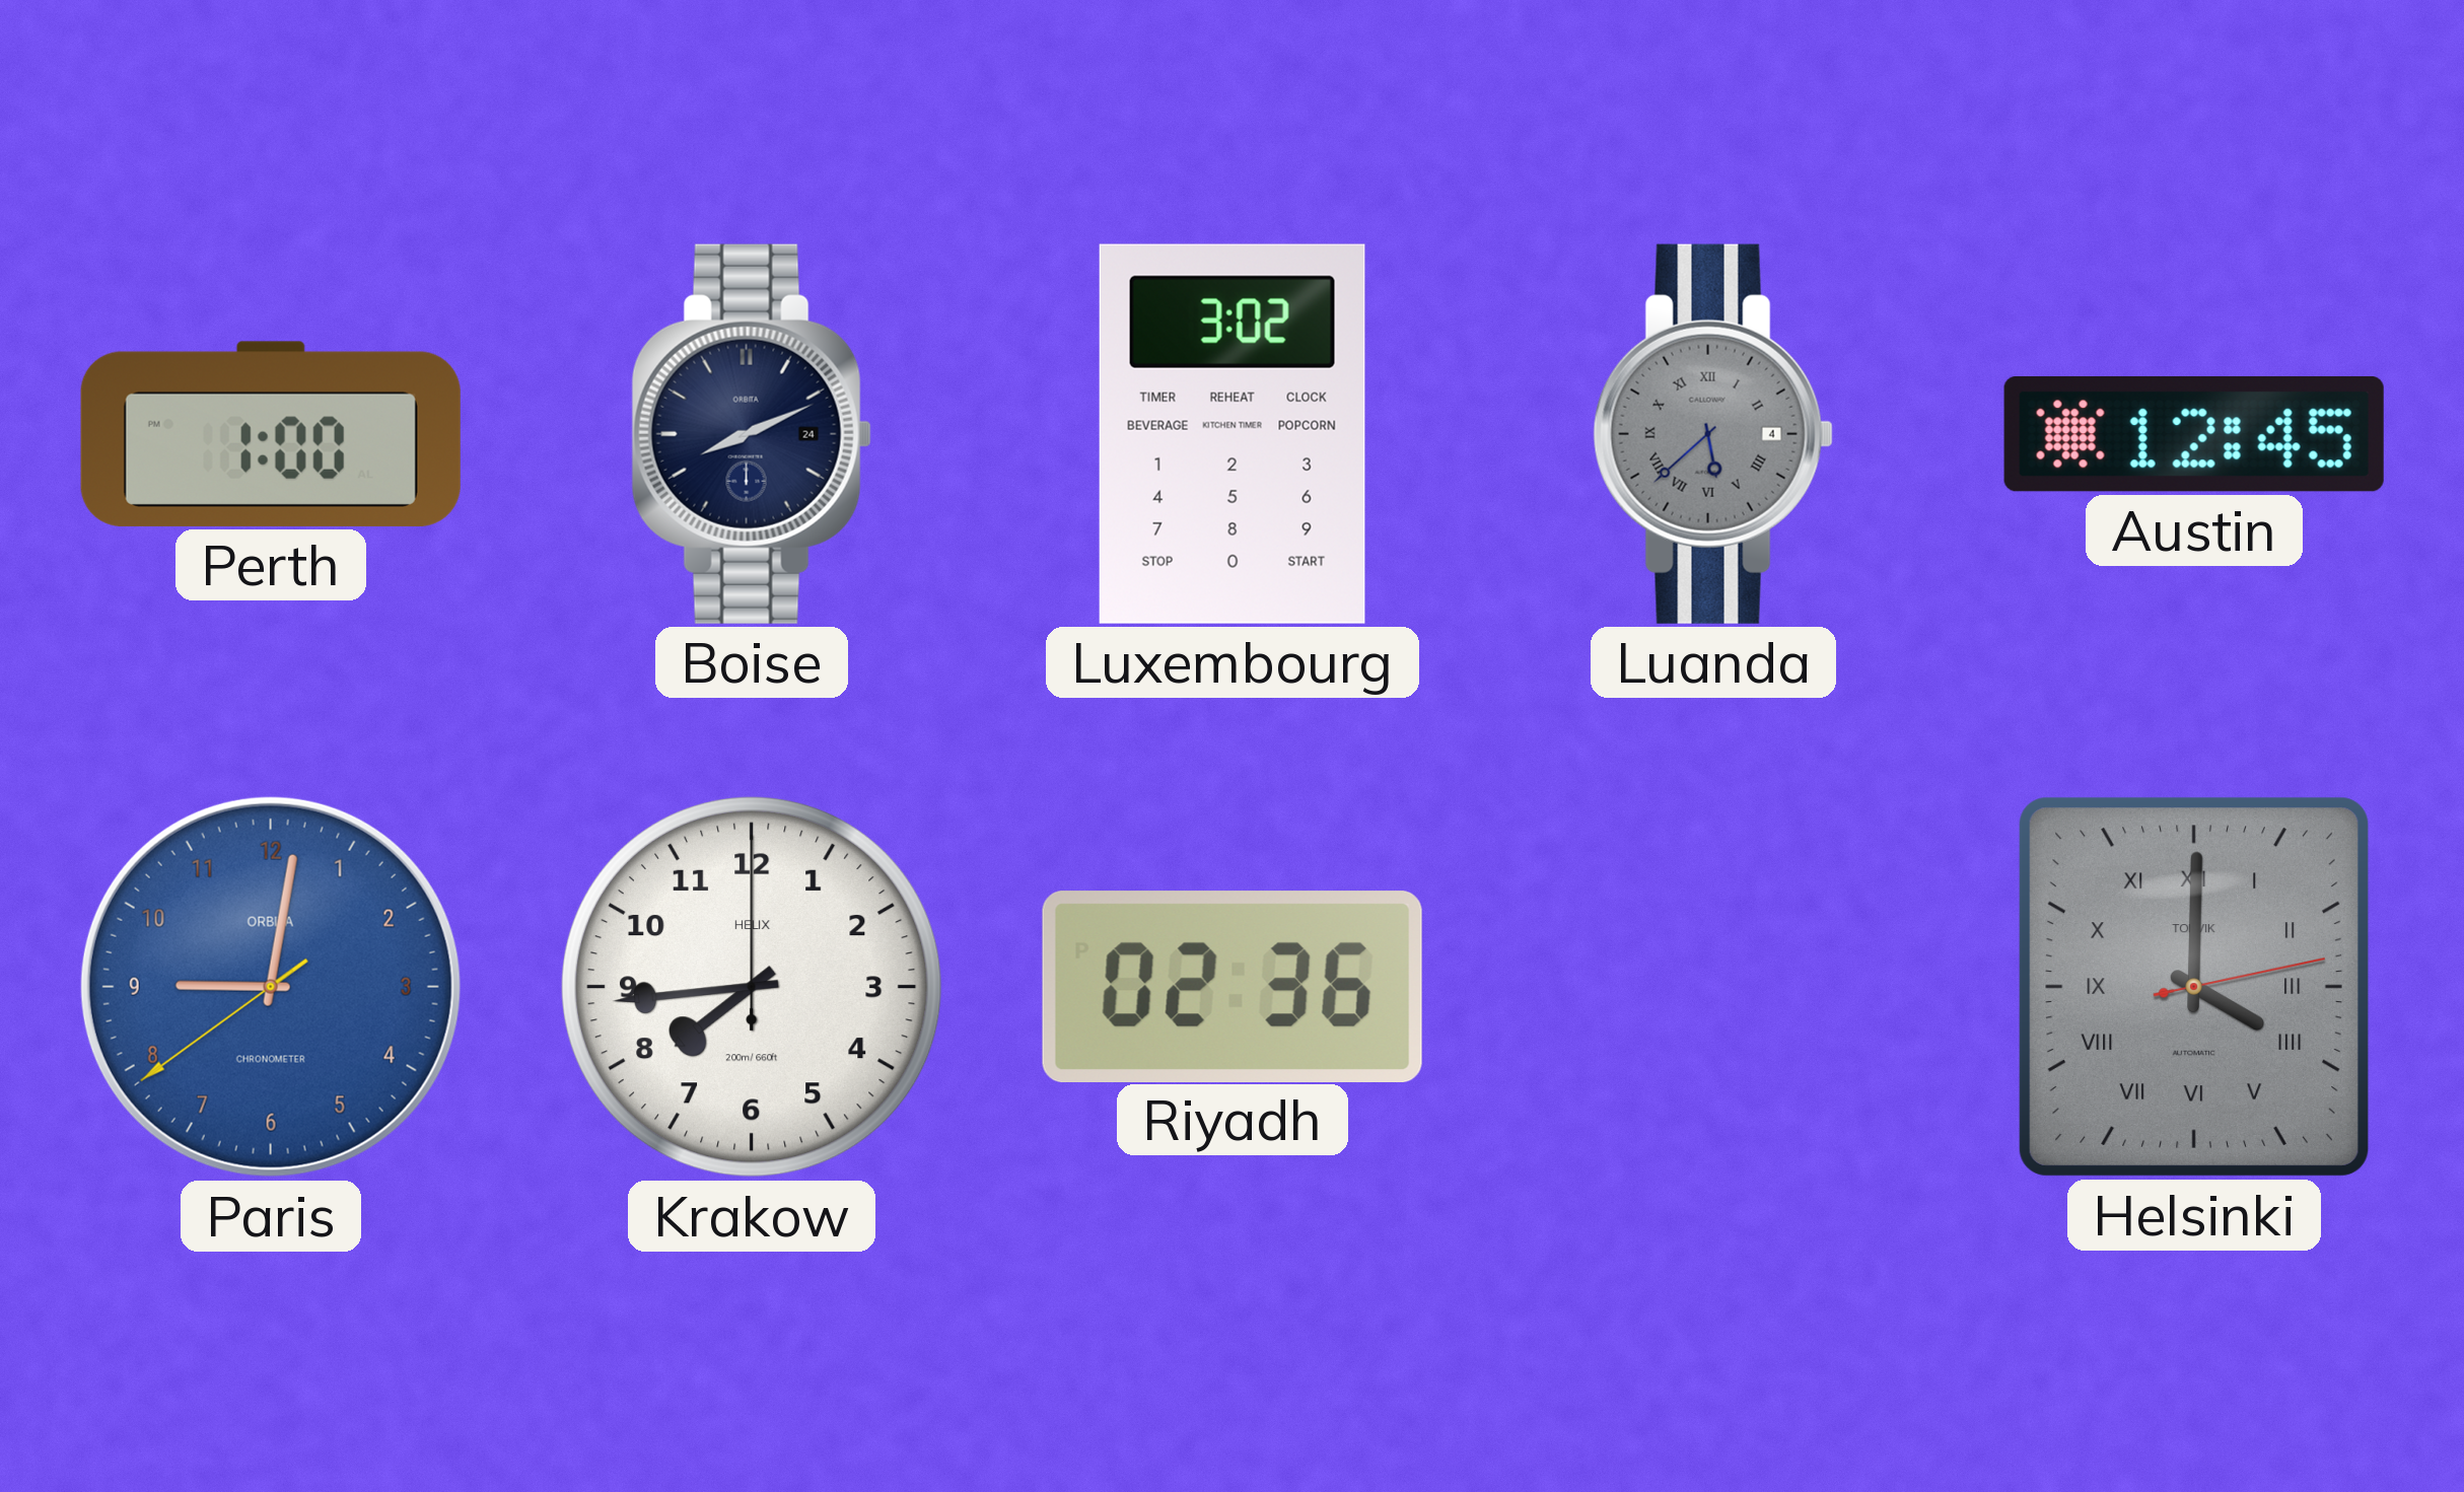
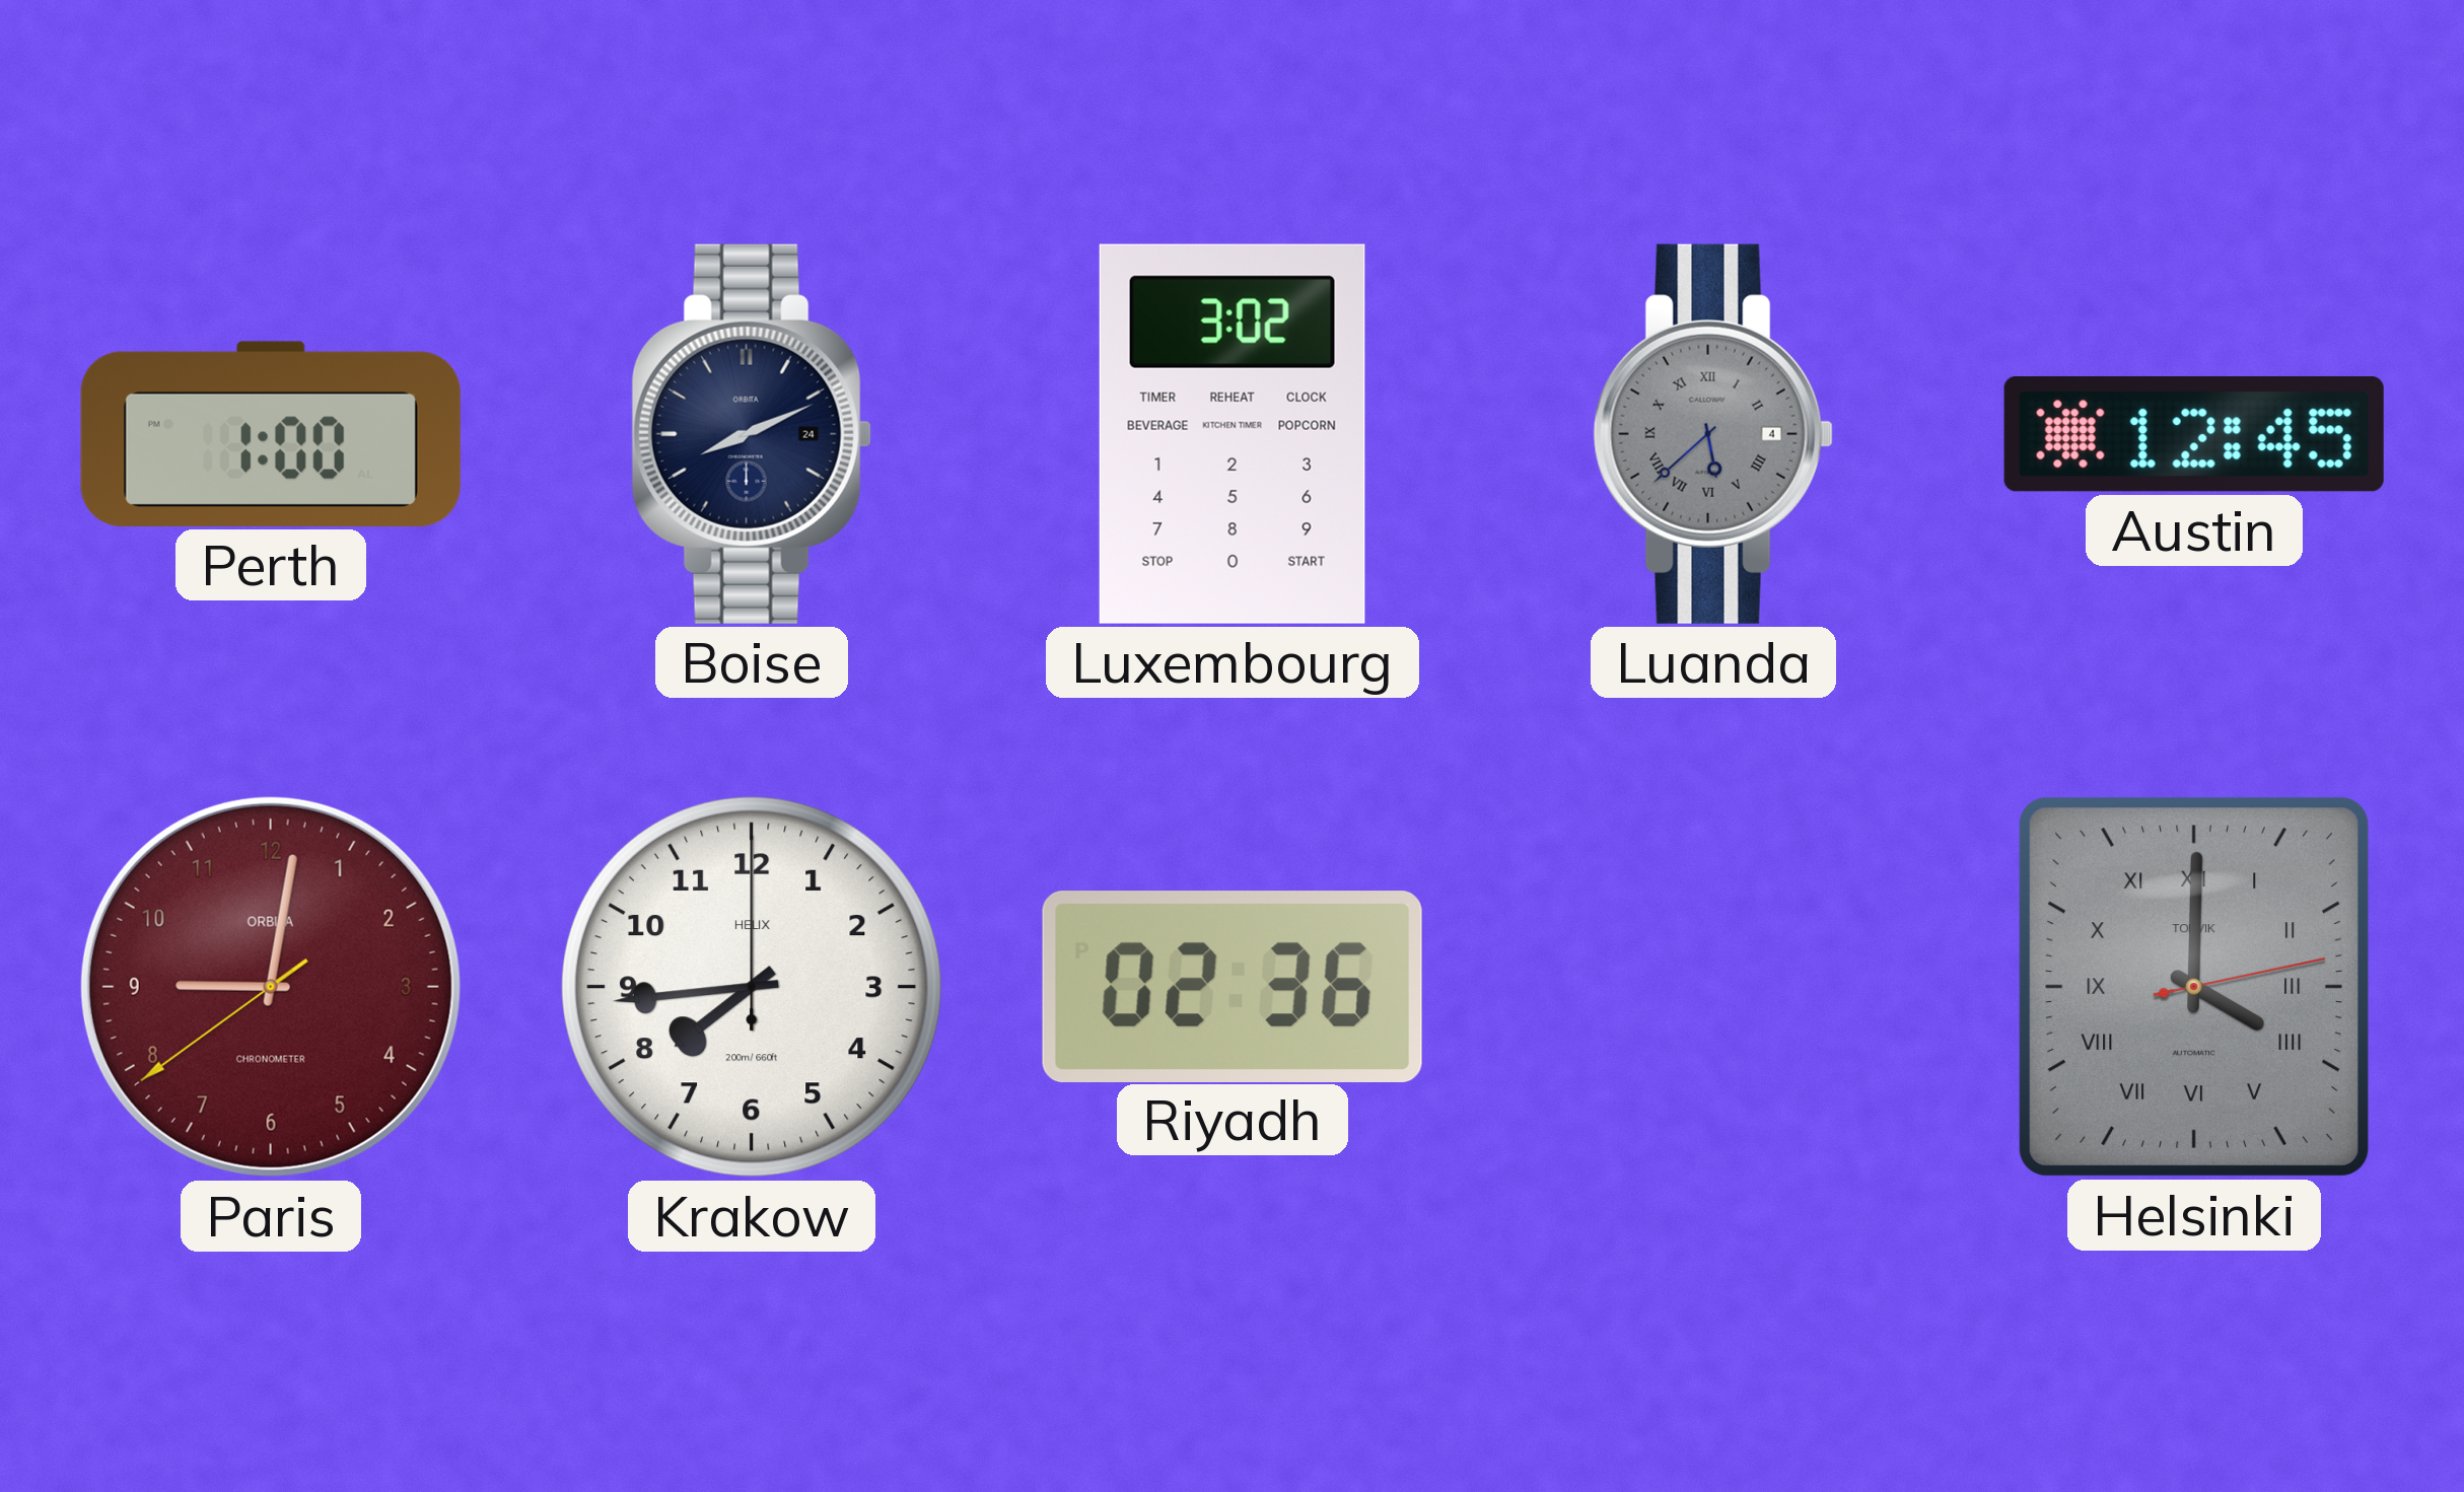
Paris dial: blue -> burgundy (271, 987)
